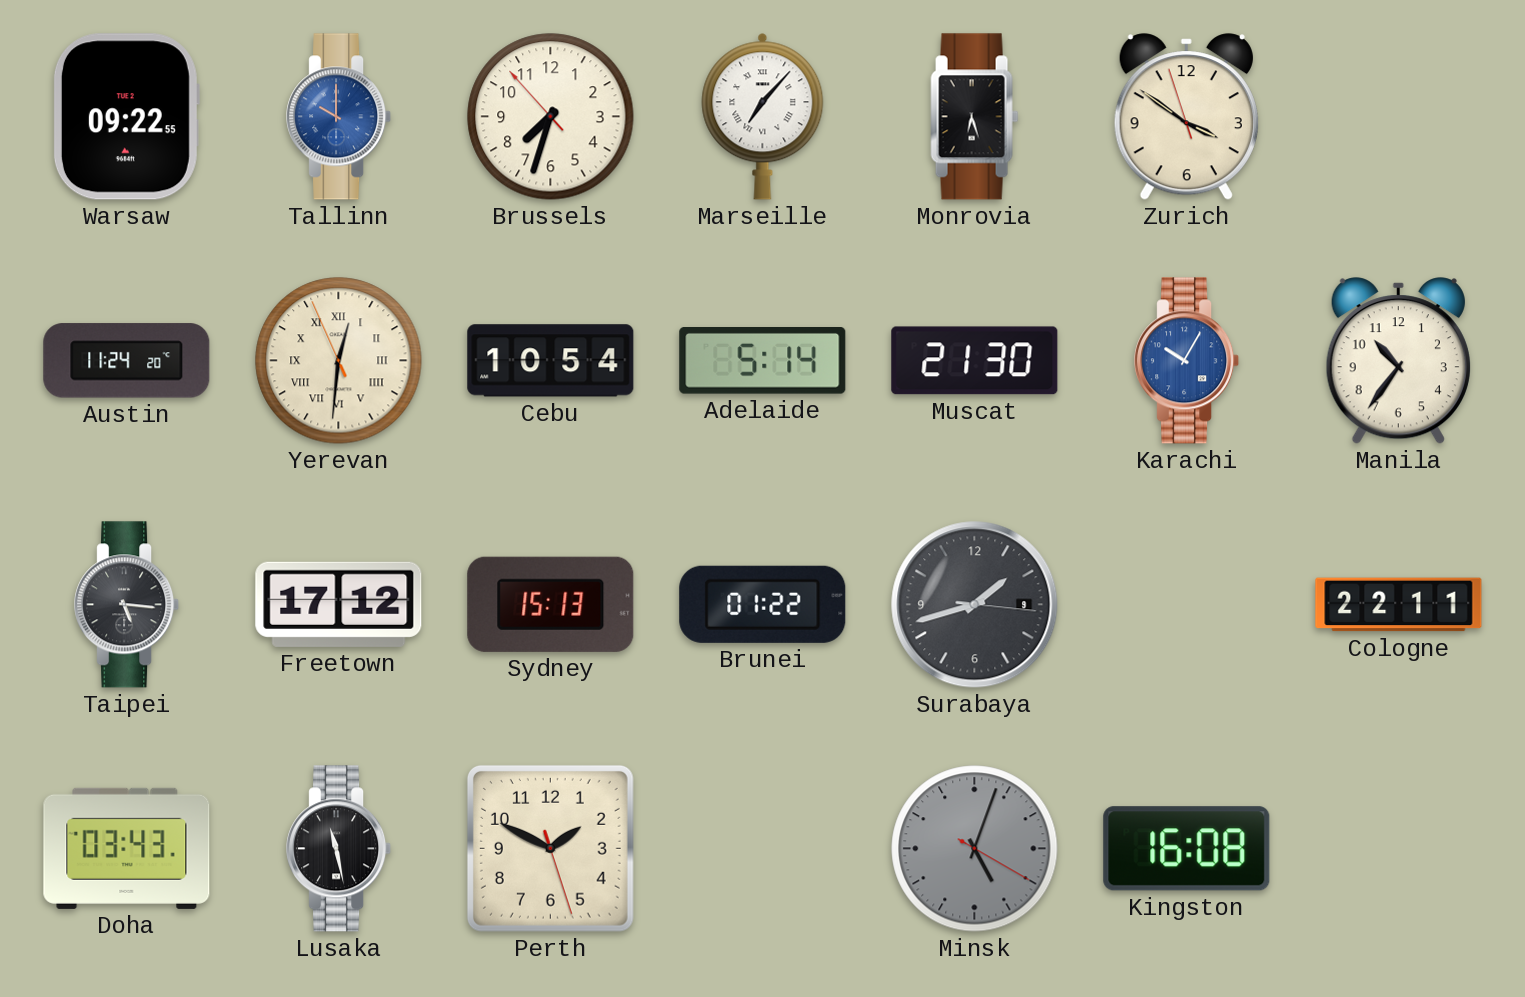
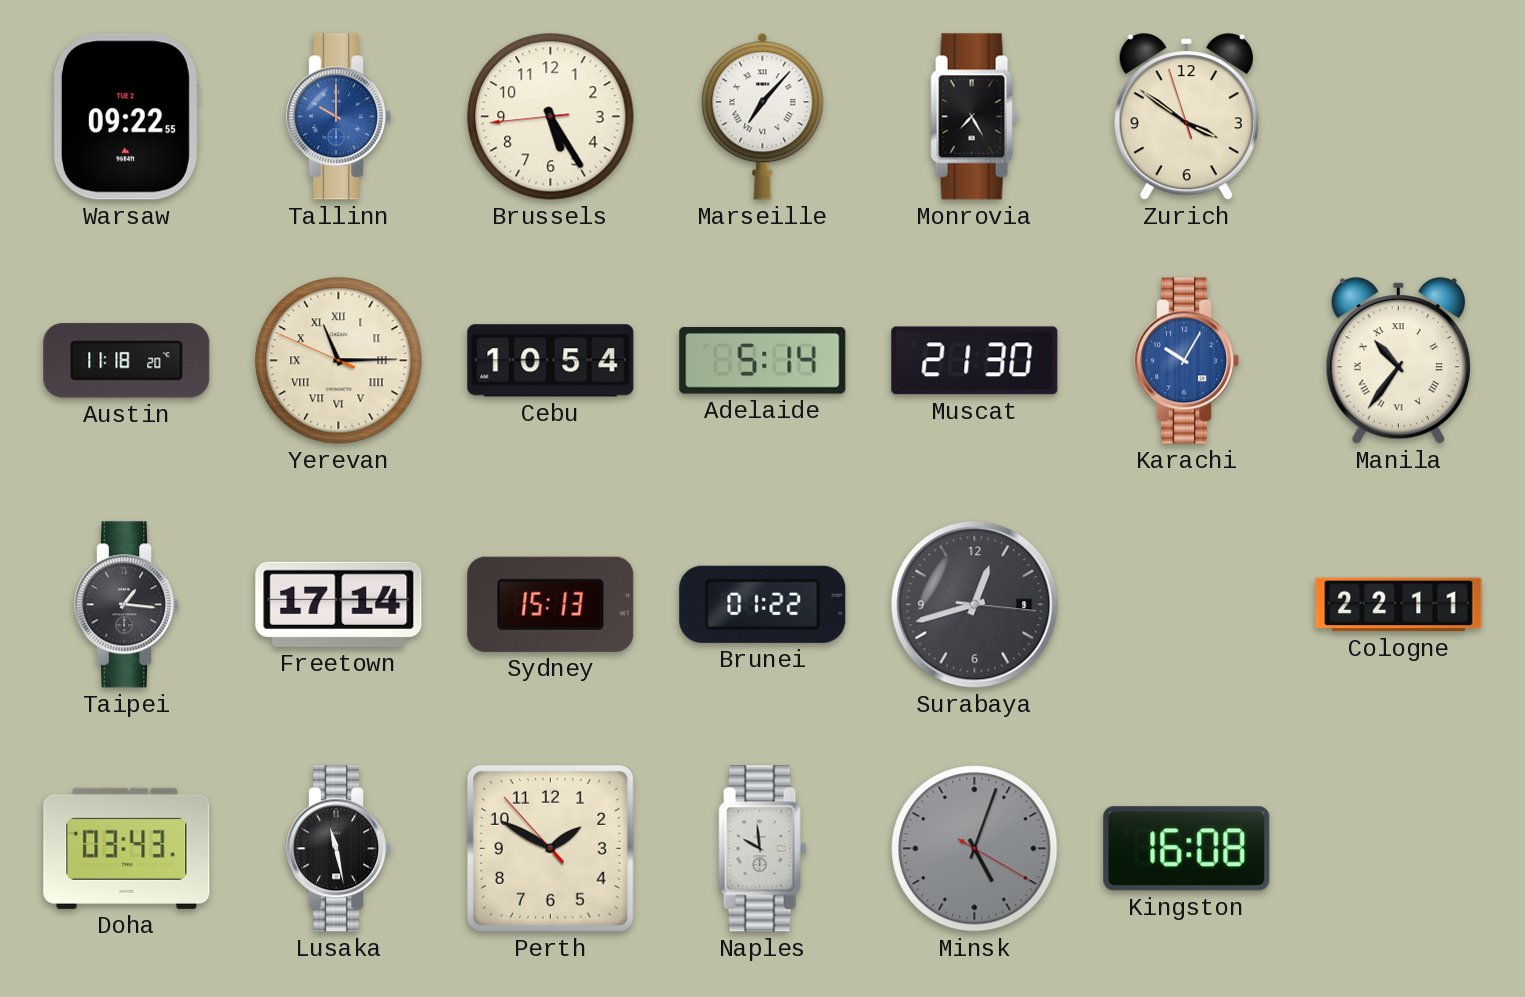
Brussels: 7:32 -> 5:24 (551, 117)
Monrovia: 6:27 -> 7:25 (975, 117)
Austin: 11:24 -> 11:18 (127, 361)
Yerevan: 12:30 -> 11:14 (339, 361)
Manila numerals: Arabic -> Roman (1398, 361)
Taipei: 5:16 -> 1:16 (127, 605)
Freetown: 17:12 -> 17:14 (339, 604)
Surabaya: 1:42 -> 12:42 (975, 605)
Perth: 1:49:27 -> 1:49:53 (550, 848)
Naples: none -> 9:59 (763, 849)
